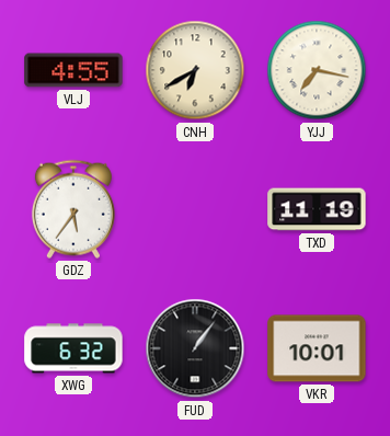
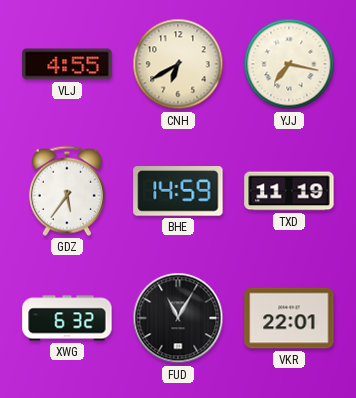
BHE: none -> 14:59 (178, 191)
FUD: 1:06 -> 11:05 (178, 318)
VKR: 10:01 -> 22:01 (289, 318)
